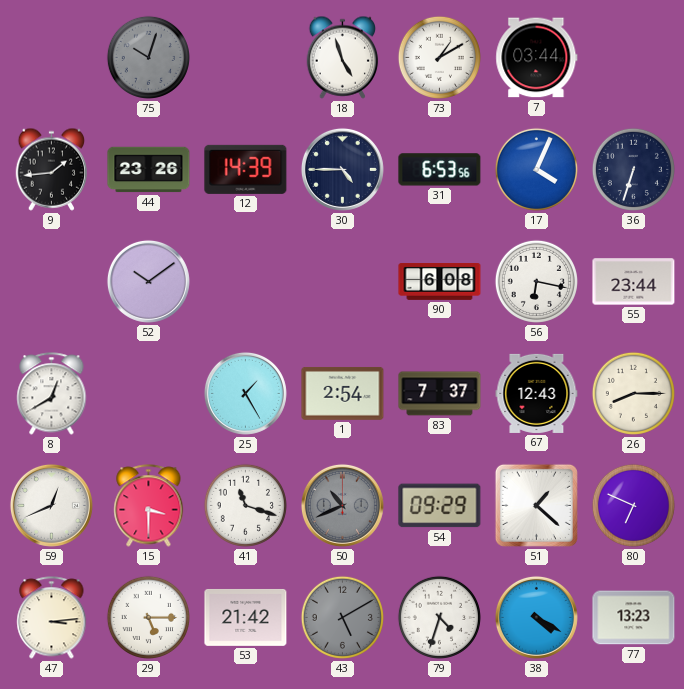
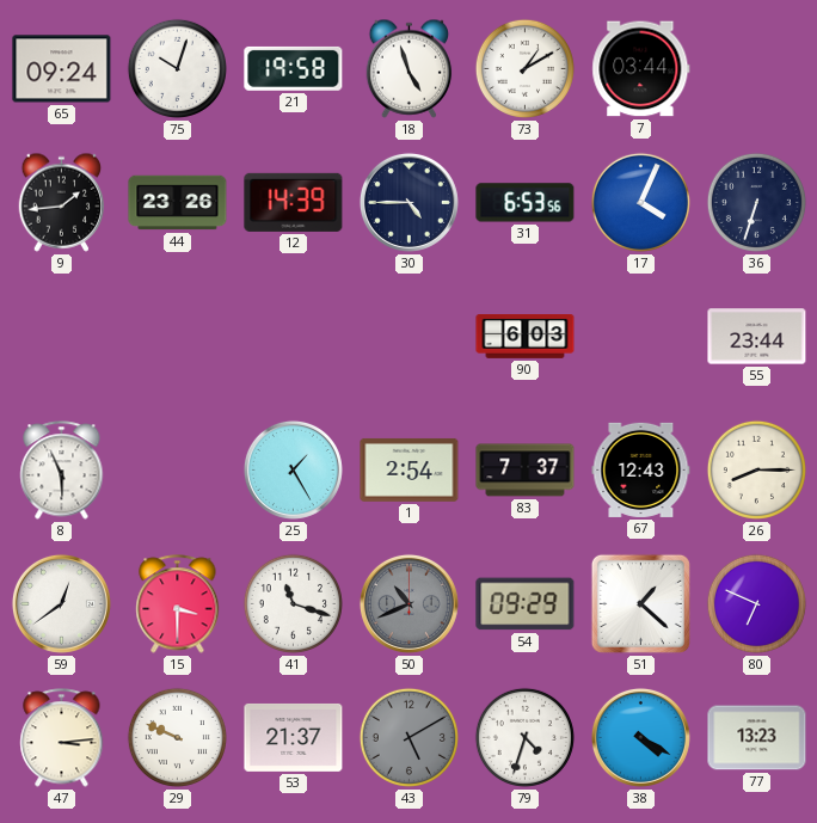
65: none -> 09:24 (62, 69)
75 dial: grey -> white (177, 68)
21: none -> 19:58 (294, 68)
52: 10:09 -> none (148, 281)
90: 6:08 -> 6:03 (526, 337)
56: 6:17 -> none (536, 281)
8: 12:40 -> 5:56 (62, 471)
59: 12:41 -> 12:39 (61, 603)
29: 5:15 -> 9:49 (177, 737)
53: 21:42 -> 21:37 (294, 737)
